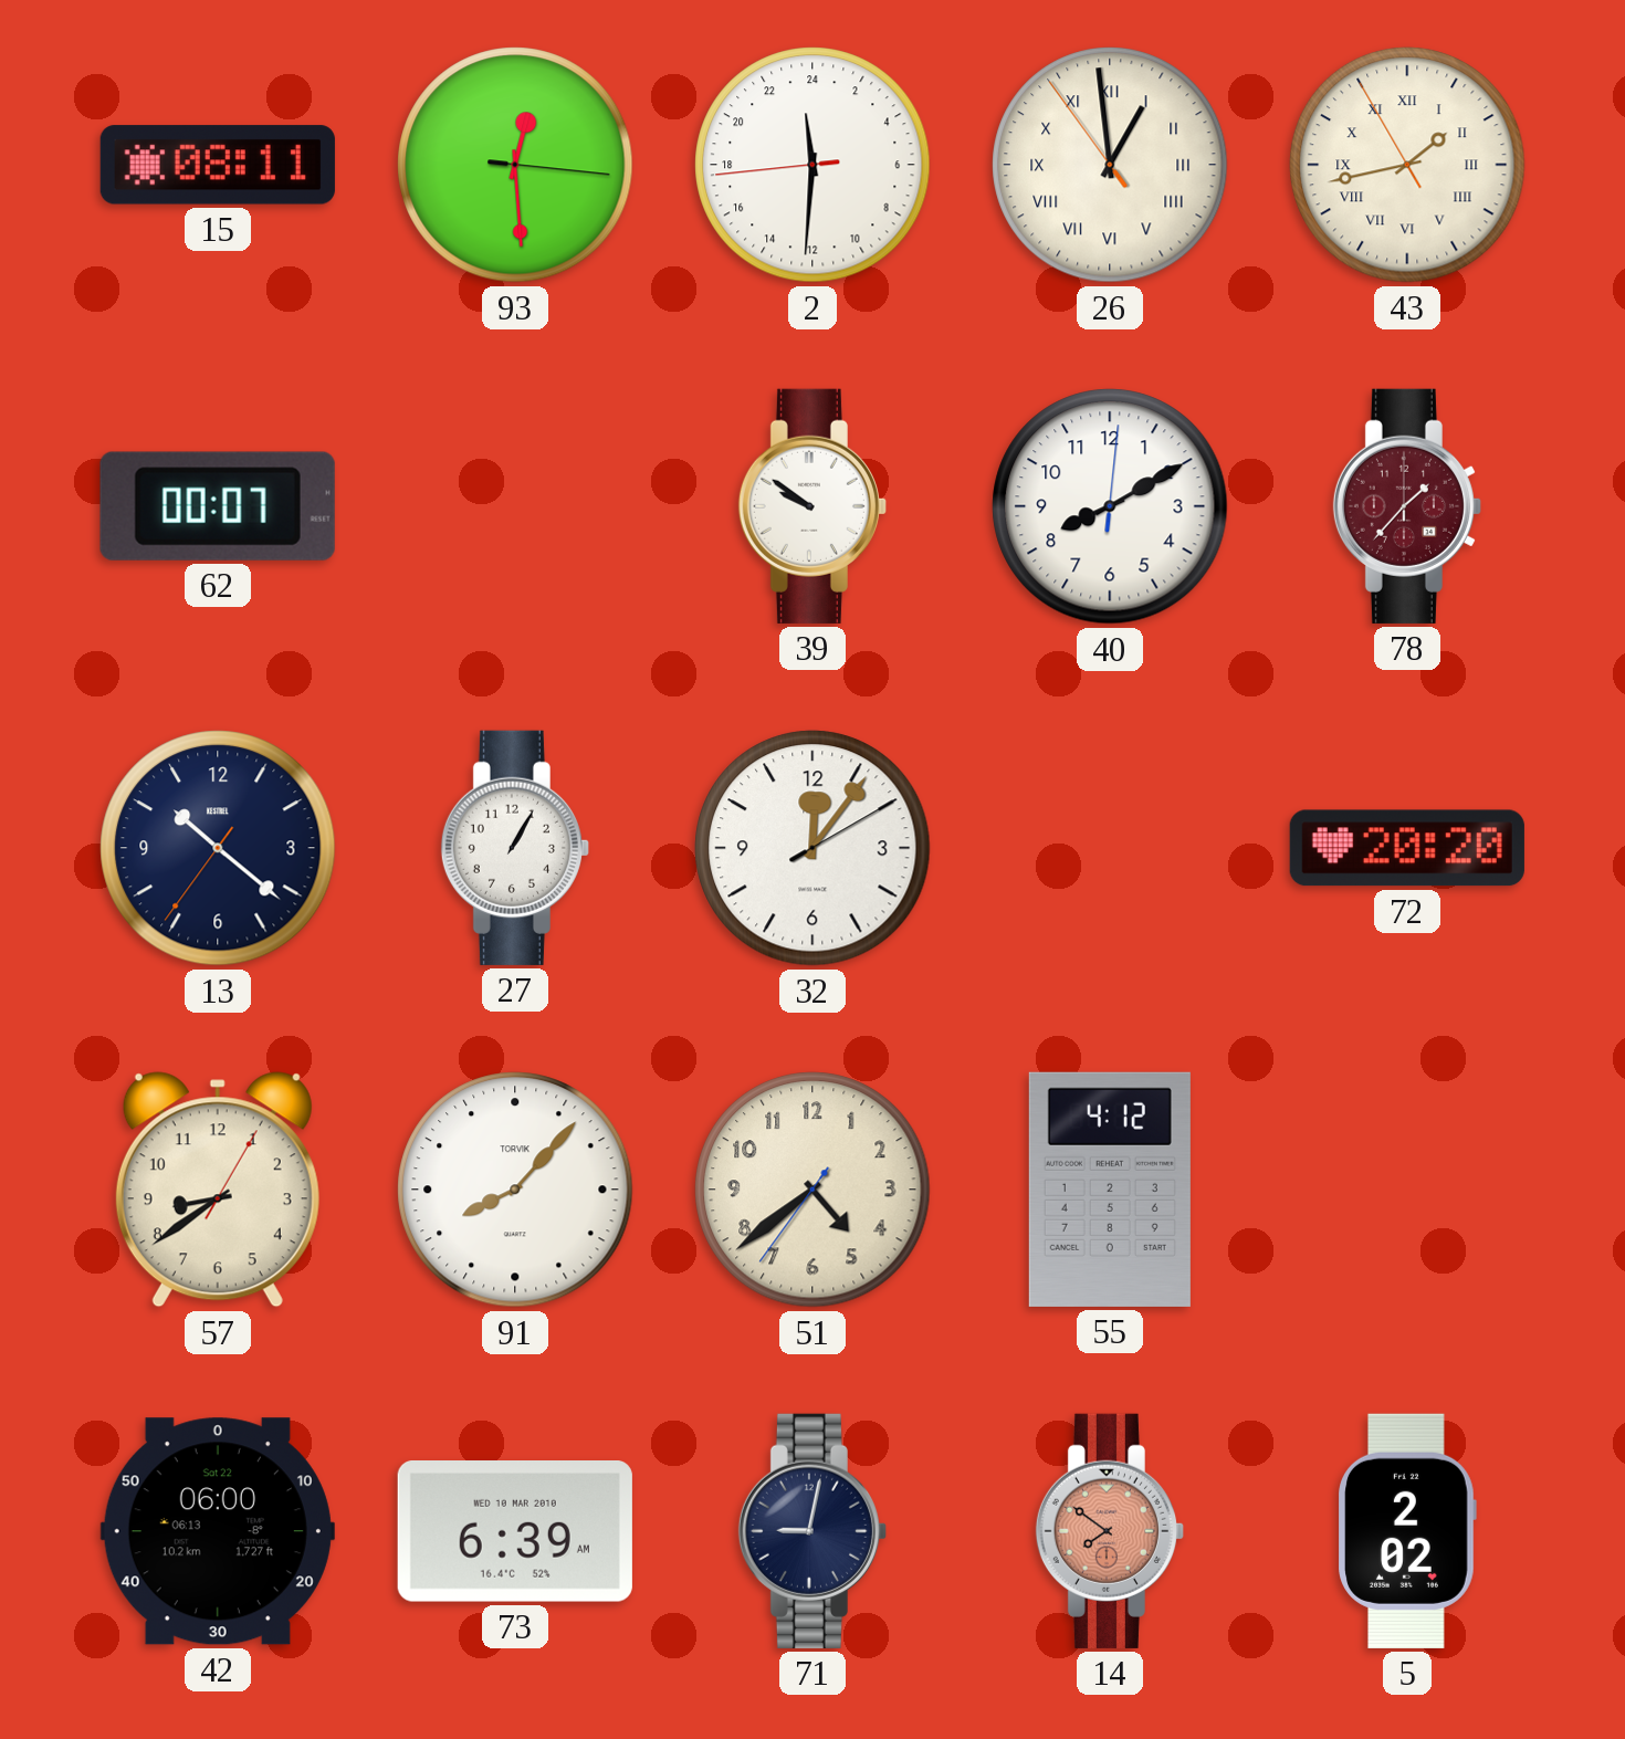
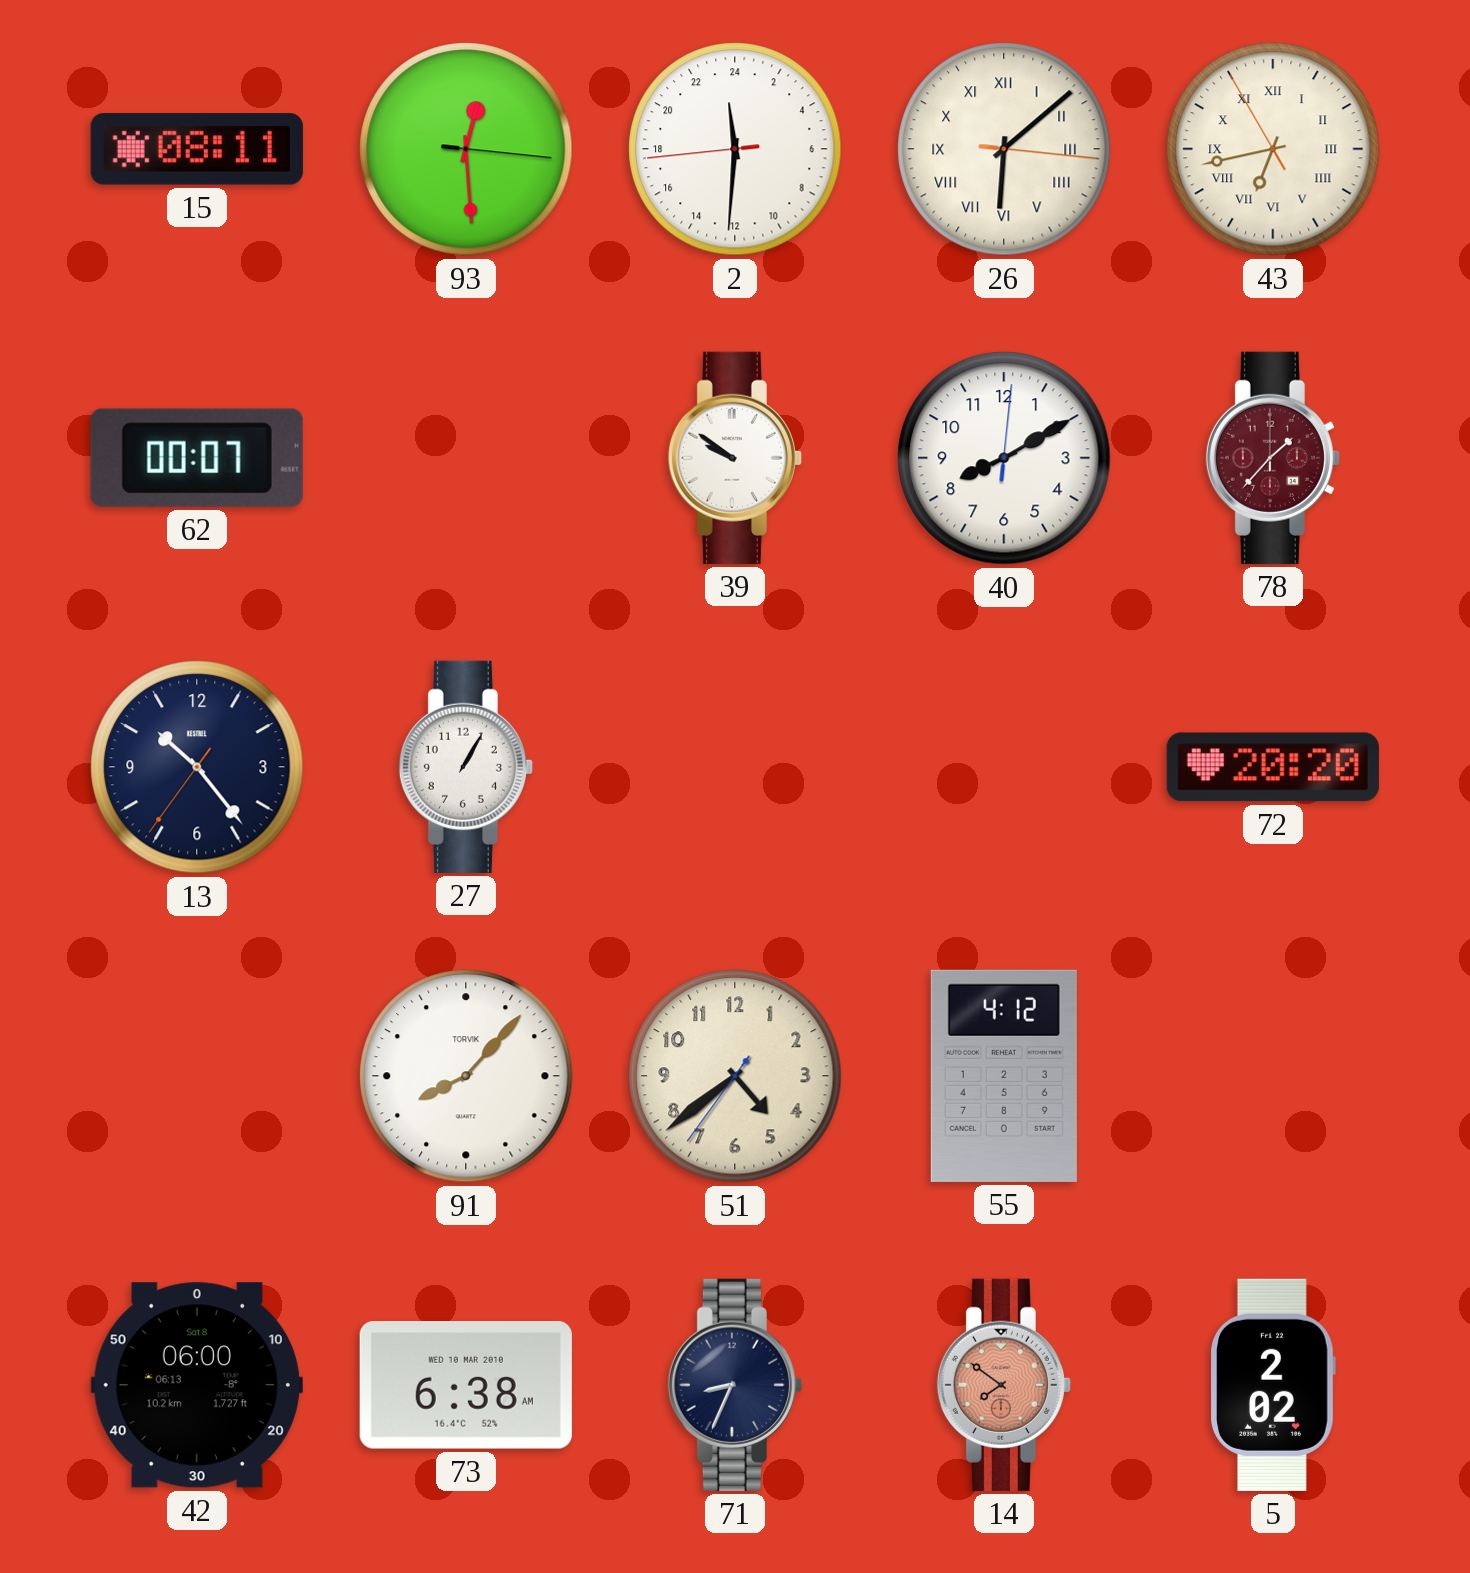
26: 12:58 -> 6:08 (1004, 149)
43: 1:42 -> 6:42 (1273, 149)
13: 10:21 -> 10:23 (197, 767)
32: 12:06 -> none (812, 848)
57: 8:39 -> none (218, 1190)
42 date: Sat 22 -> Sat 8 (197, 1385)
73: 6:39 -> 6:38 (466, 1386)
71: 9:02 -> 8:34 (735, 1385)
